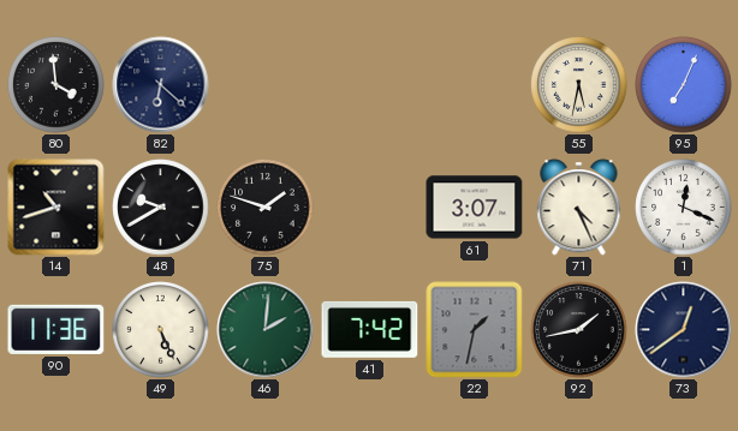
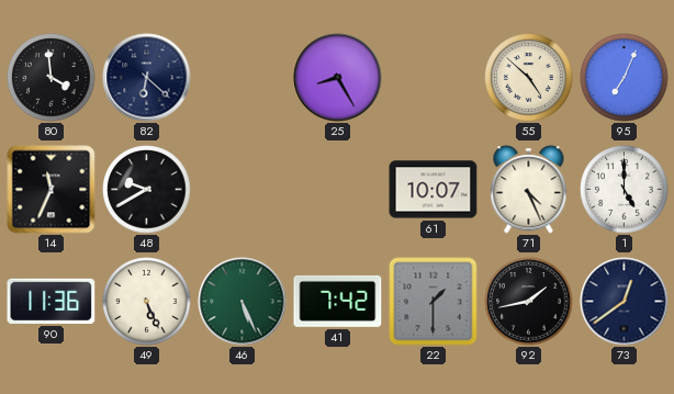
25: none -> 8:25 (338, 78)
55: 5:32 -> 4:52 (529, 78)
14: 10:42 -> 11:34 (52, 190)
75: 1:48 -> none (266, 208)
61: 3:07 -> 10:07 (434, 190)
1: 12:19 -> 5:00 (625, 190)
46: 2:01 -> 5:26 (243, 302)
22: 1:32 -> 1:30 (434, 302)
